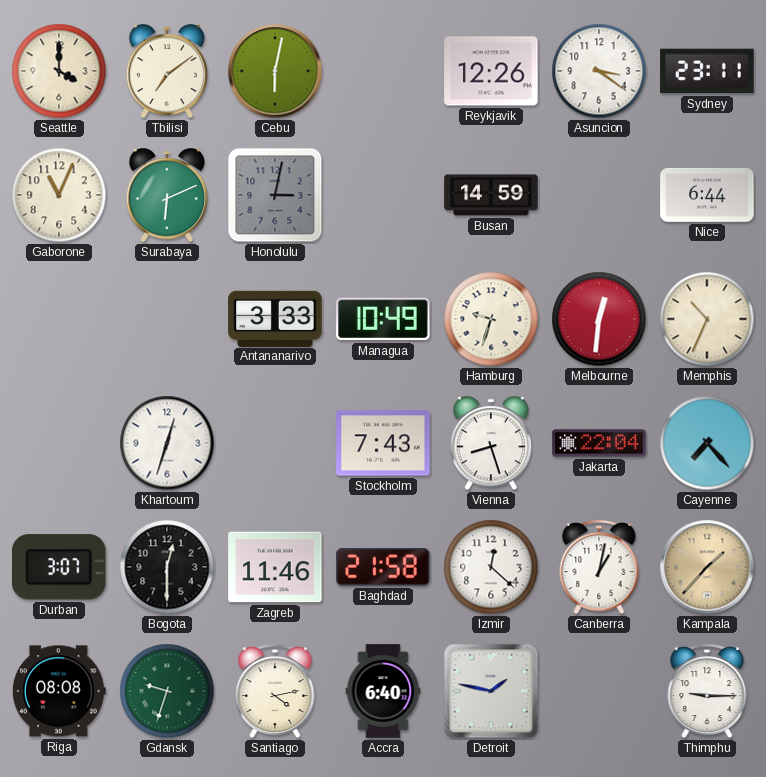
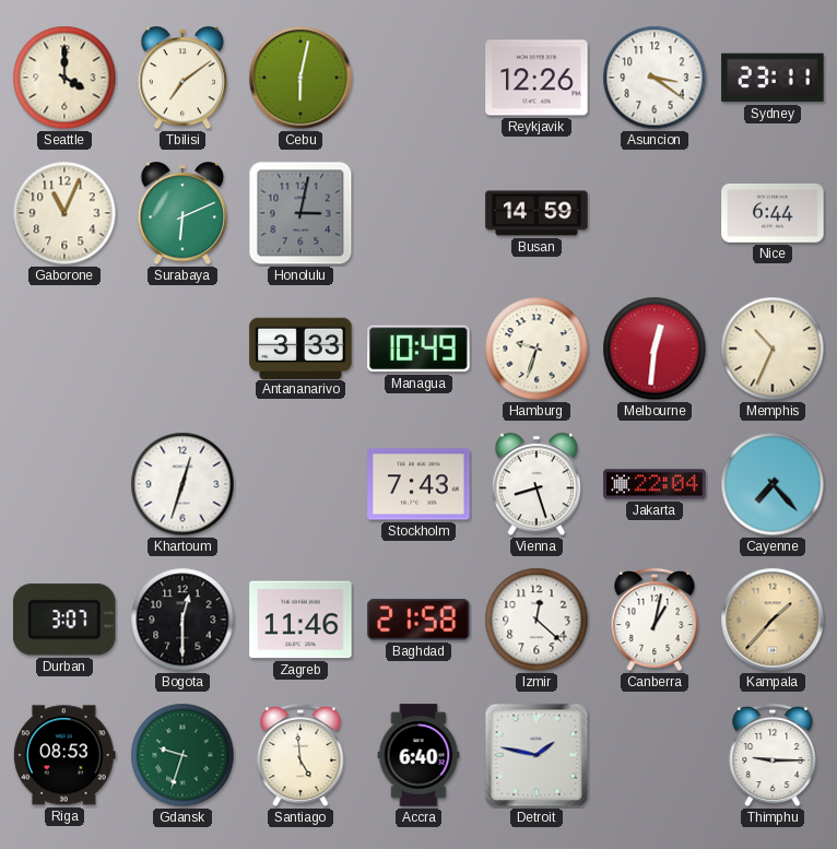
Riga: 08:08 -> 08:53 (64, 755)
Santiago: 4:13 -> 4:59 (300, 756)
